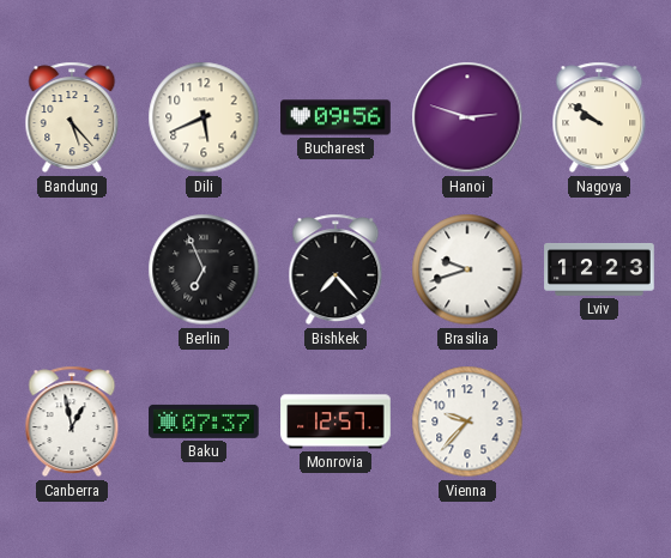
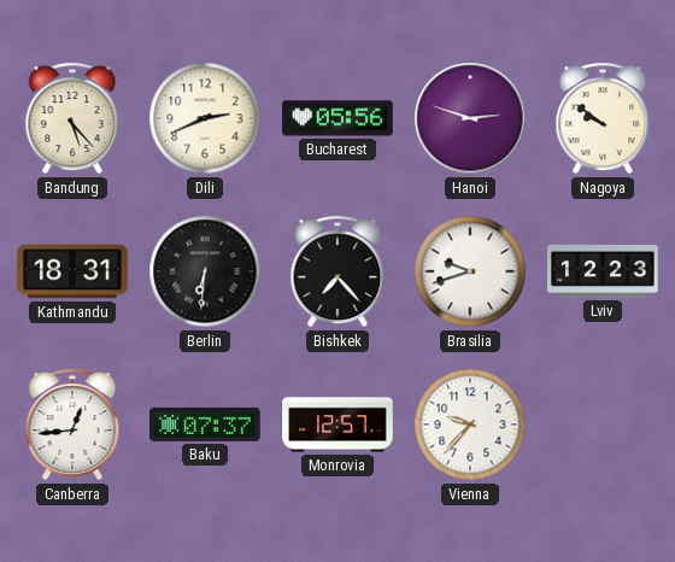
Dili: 5:41 -> 2:41 (205, 118)
Bucharest: 09:56 -> 05:56 (337, 118)
Kathmandu: none -> 18:31 (72, 271)
Berlin: 6:56 -> 6:31 (205, 271)
Canberra: 12:58 -> 12:44 (72, 425)
